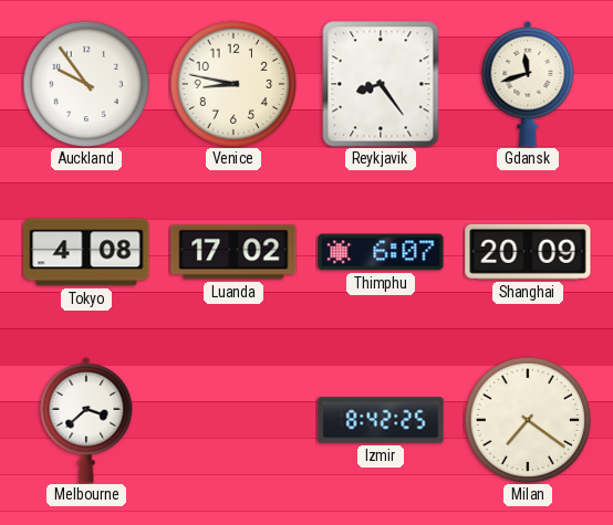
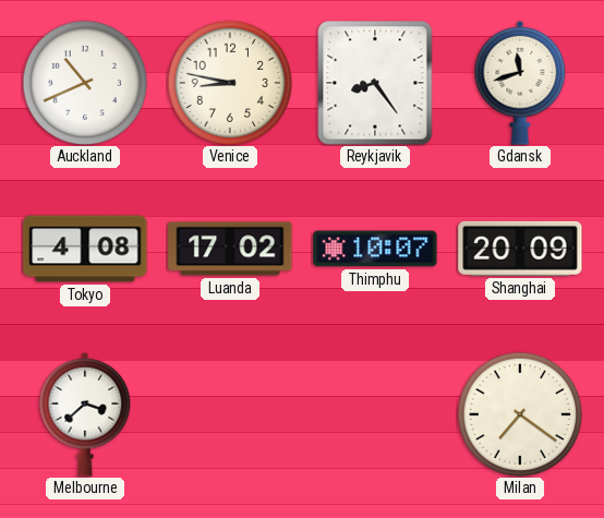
Auckland: 9:54 -> 10:41 (85, 83)
Thimphu: 6:07 -> 10:07 (375, 249)
Izmir: 8:42 -> none (381, 420)
